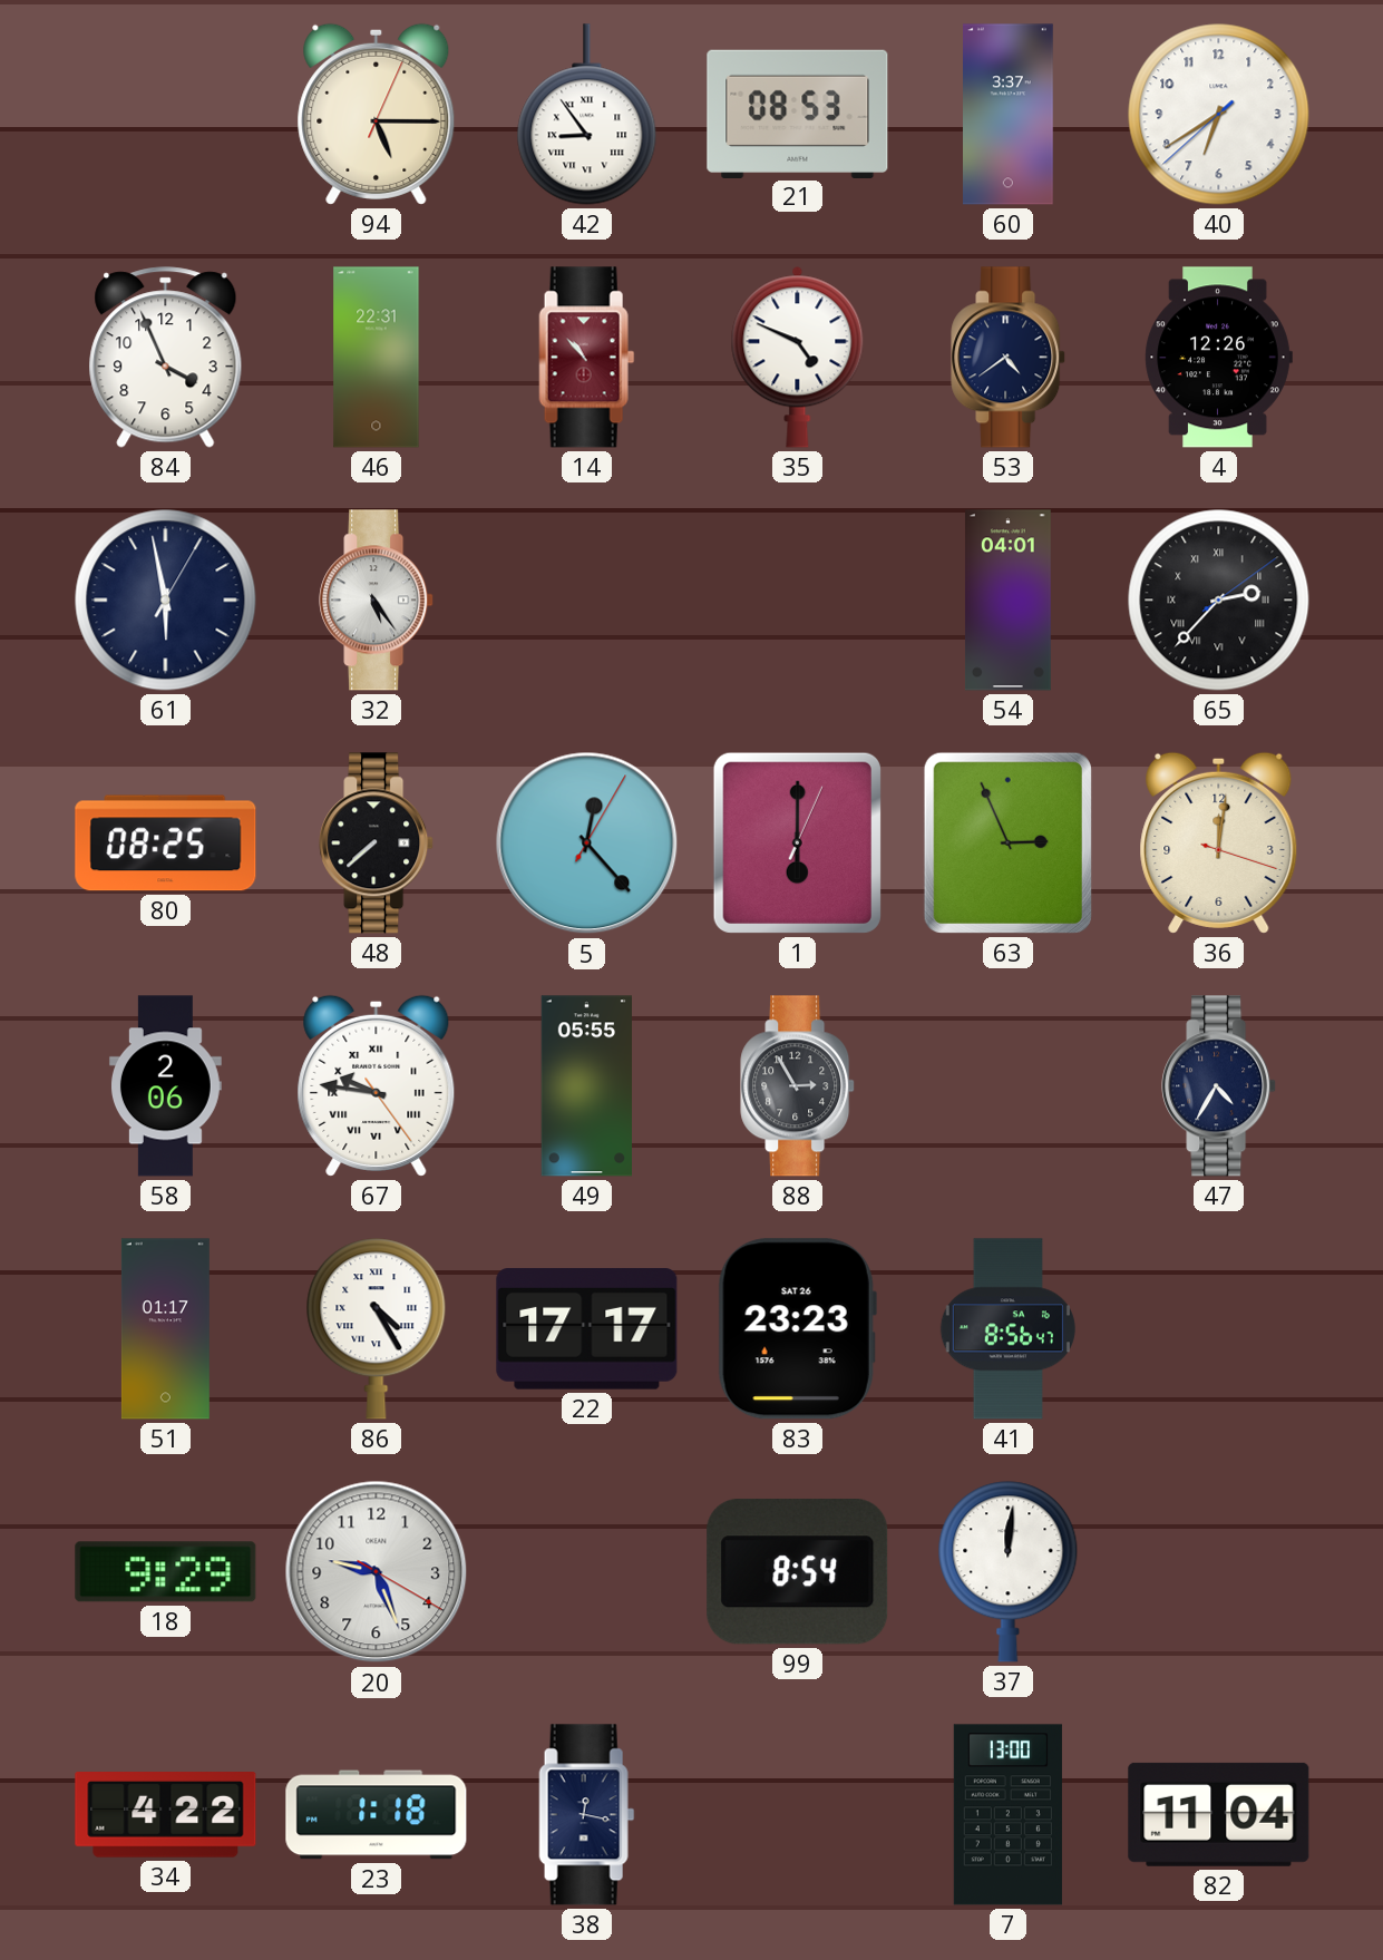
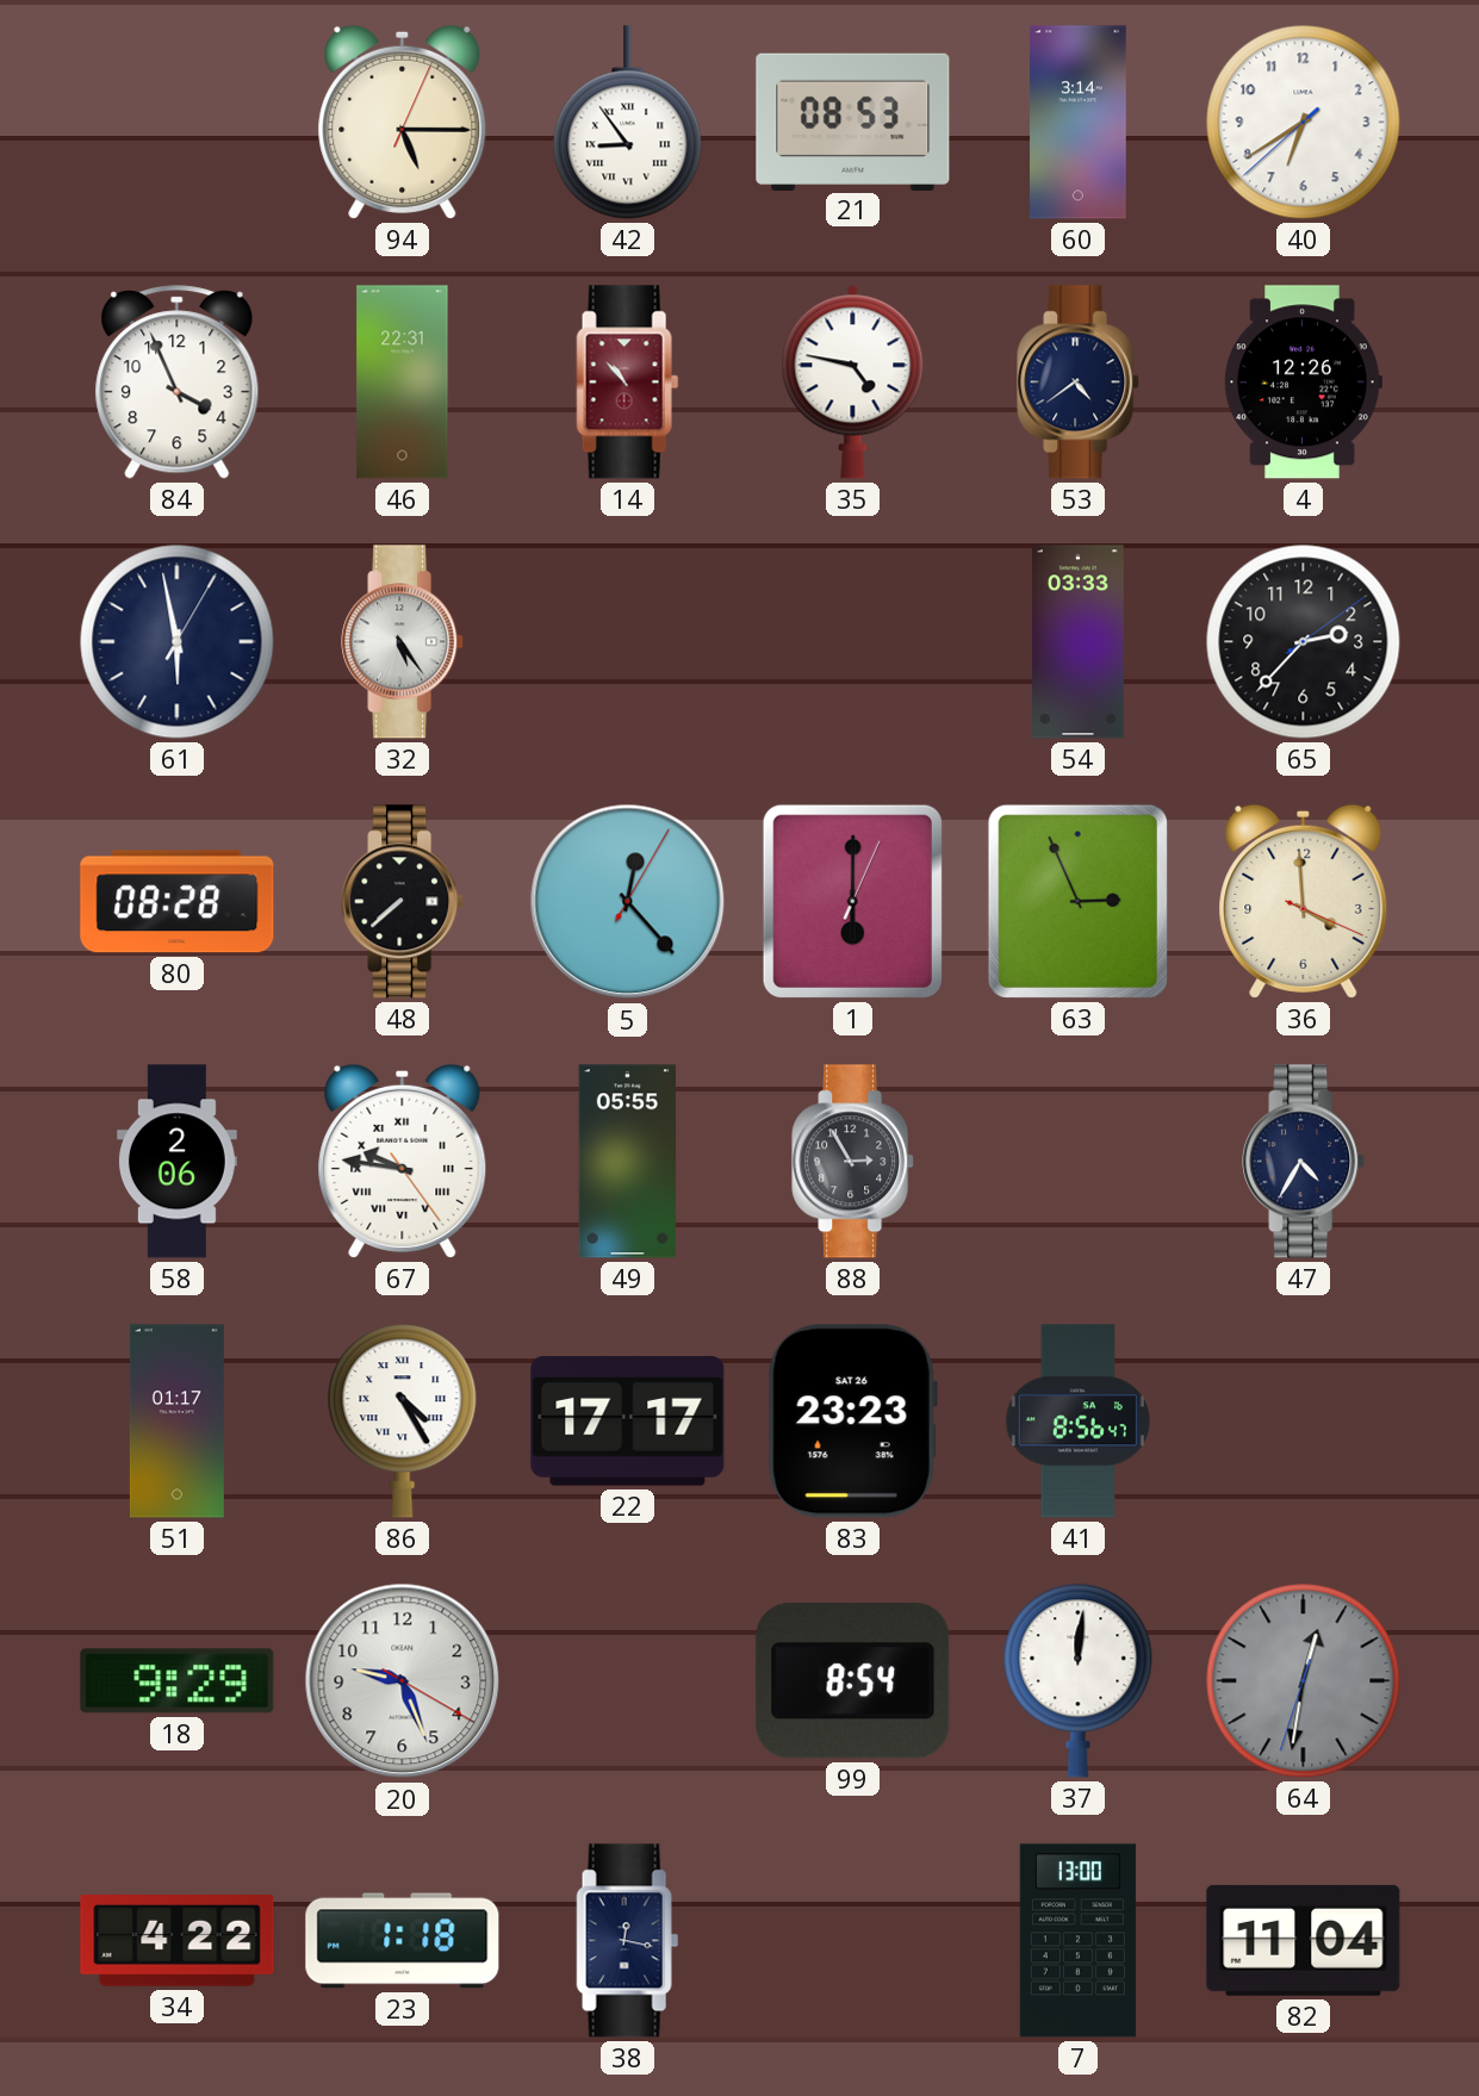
60: 3:37 -> 3:14 (1079, 123)
35: 4:49 -> 4:47 (853, 381)
54: 04:01 -> 03:33 (1077, 642)
65 numerals: Roman -> Arabic (1304, 642)
80: 08:25 -> 08:28 (178, 902)
36: 12:01 -> 3:59 (1304, 901)
64: none -> 12:31 (1304, 1681)
